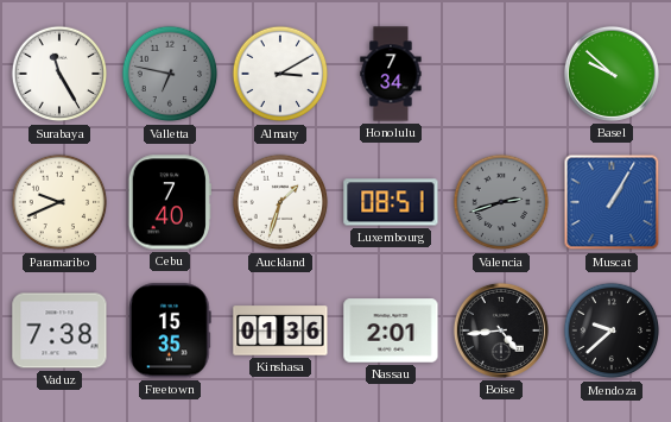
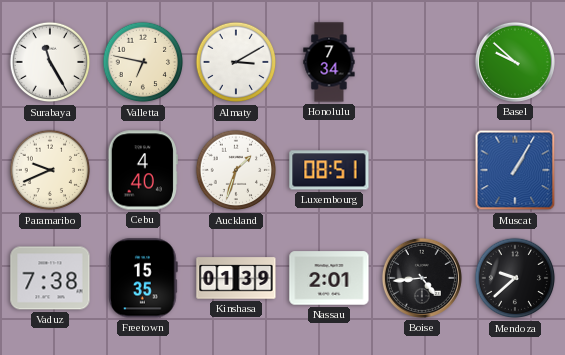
Valletta dial: grey -> cream (143, 62)
Cebu: 7:40 -> 4:40 (143, 170)
Valencia: 2:42 -> none (501, 202)
Kinshasa: 01:36 -> 01:39 (236, 278)
